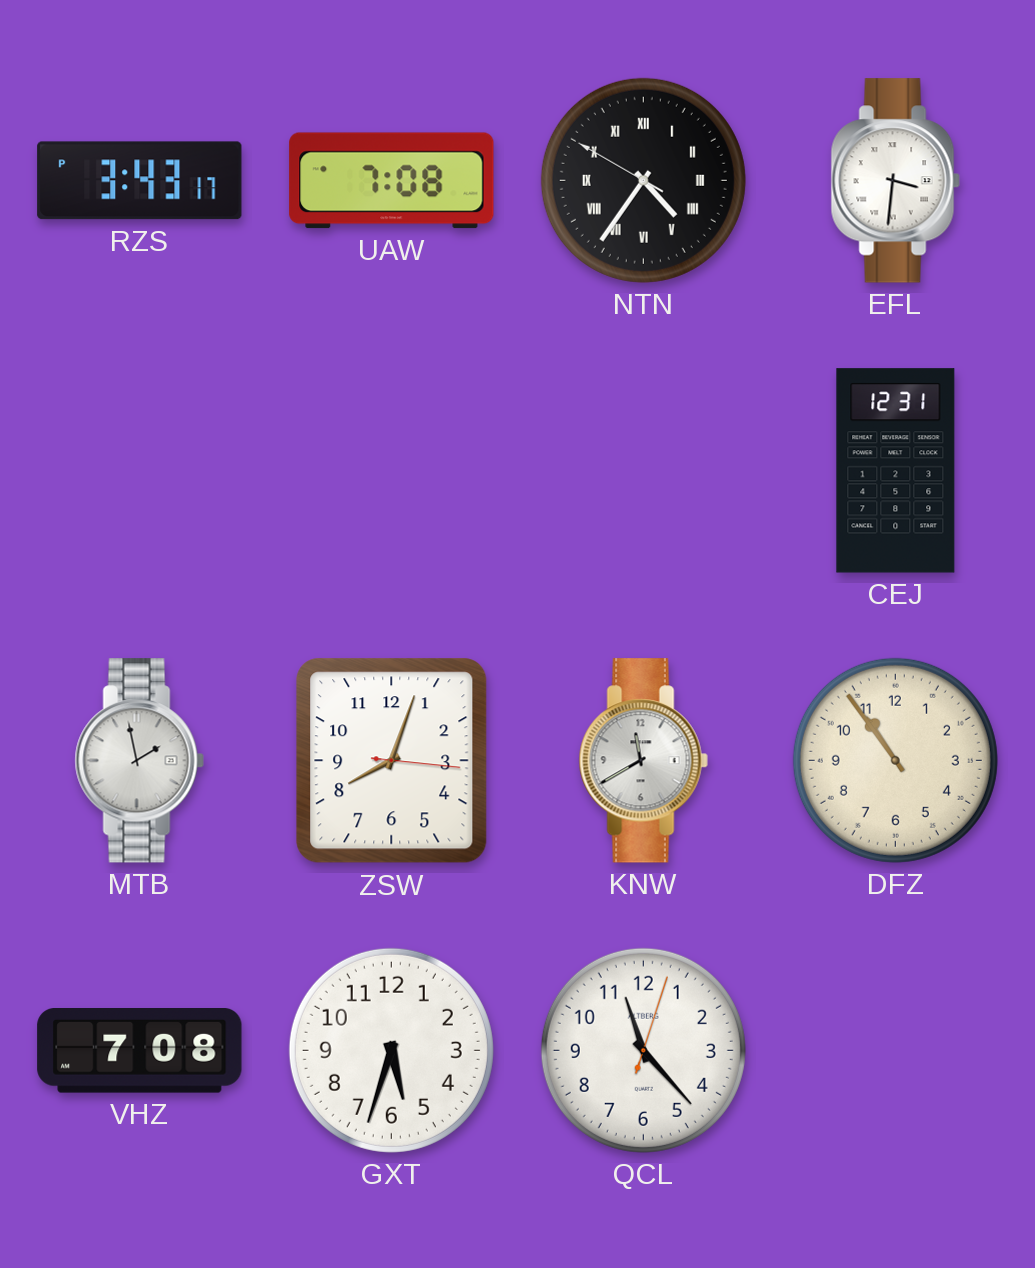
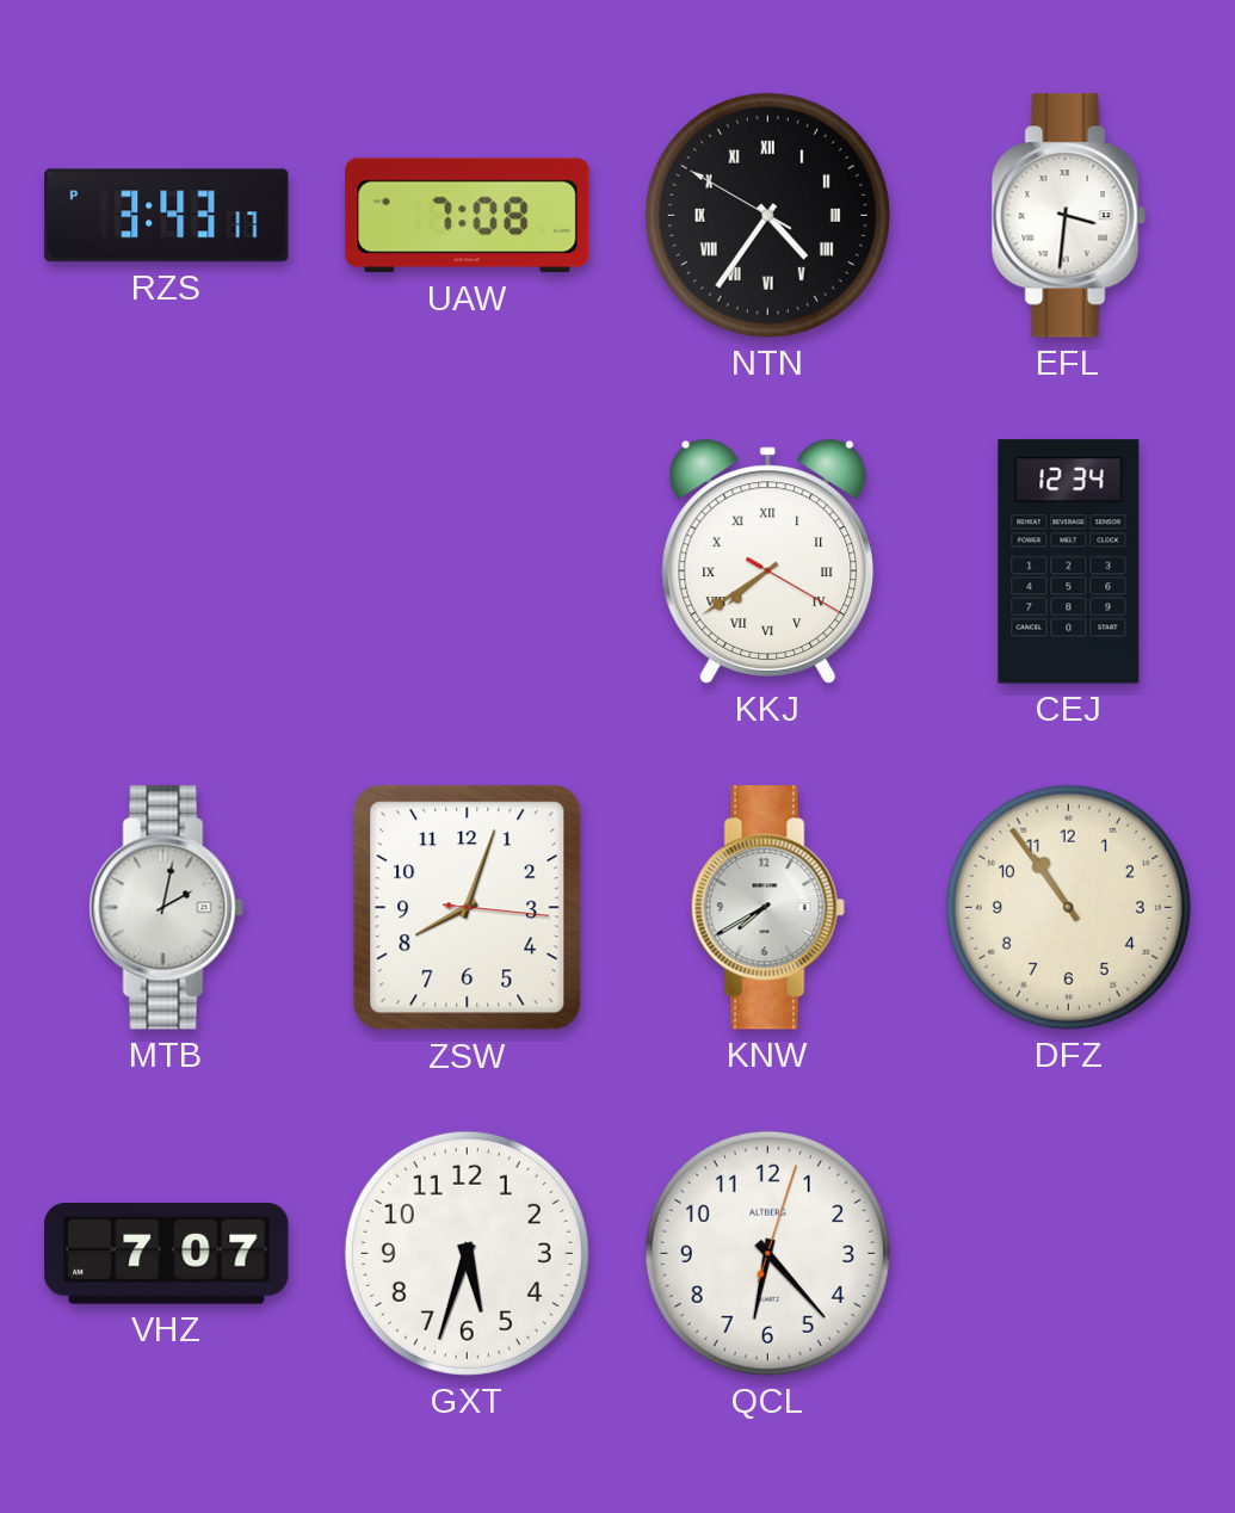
KKJ: none -> 7:39 (768, 561)
CEJ: 12:31 -> 12:34 (1069, 562)
MTB: 1:58 -> 2:02 (166, 908)
KNW: 11:40 -> 7:40 (767, 908)
VHZ: 7:08 -> 7:07 (167, 1254)
QCL: 11:23 -> 6:23 (767, 1253)
